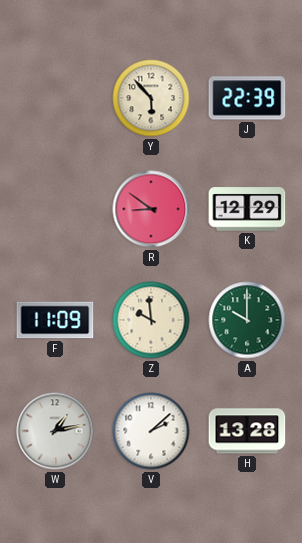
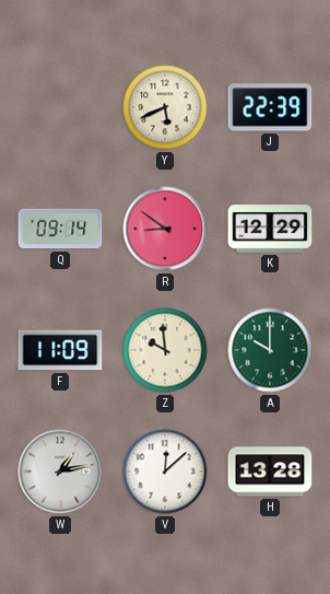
Y: 5:53 -> 5:41 (165, 107)
Q: none -> 09:14 (60, 229)
V: 2:08 -> 12:08 (165, 471)
